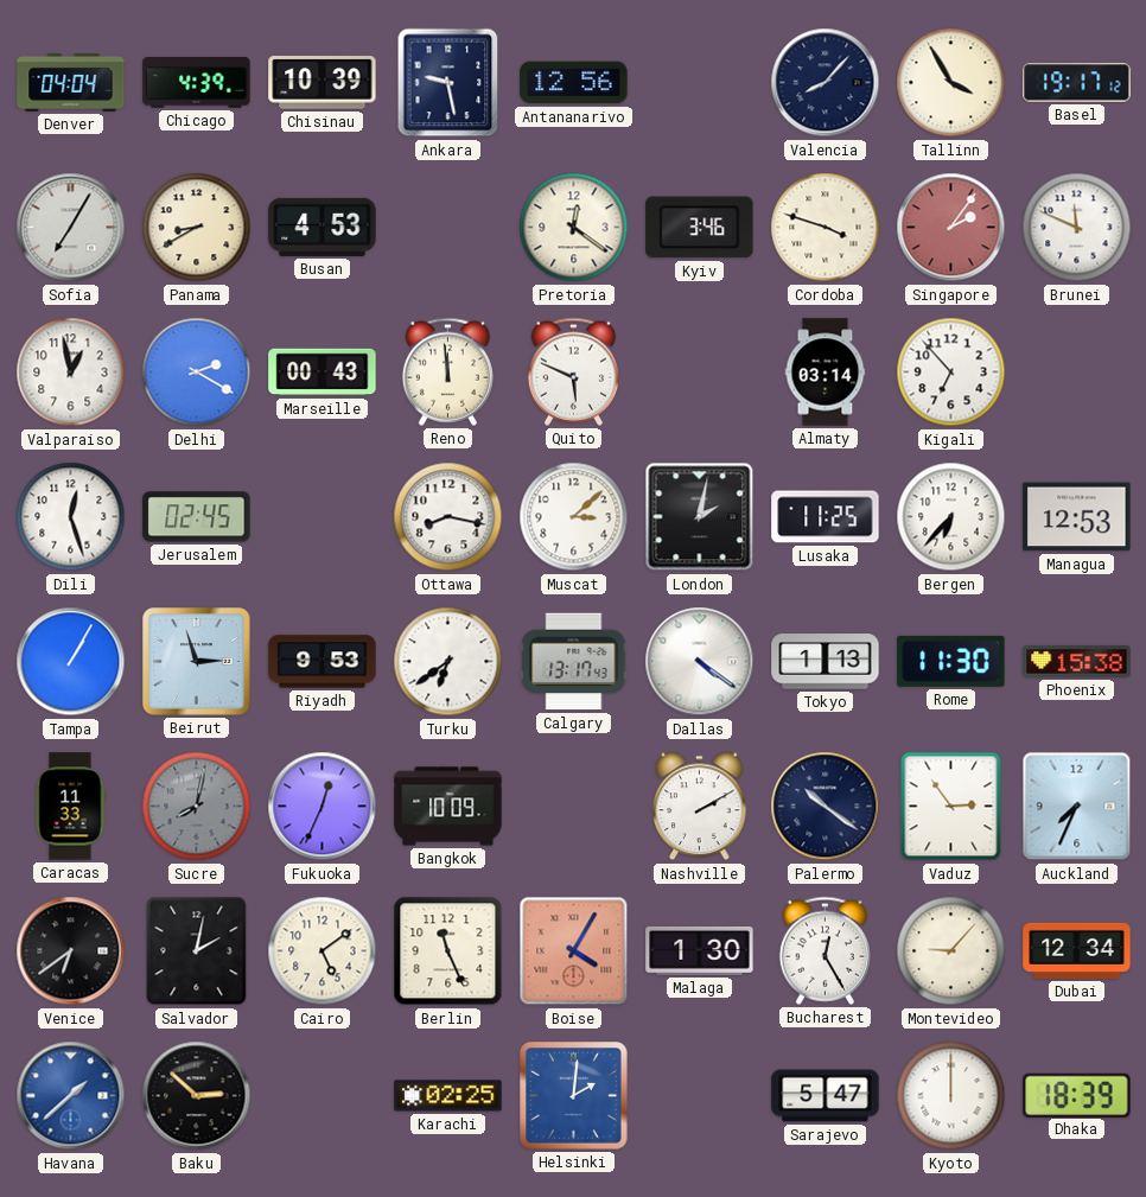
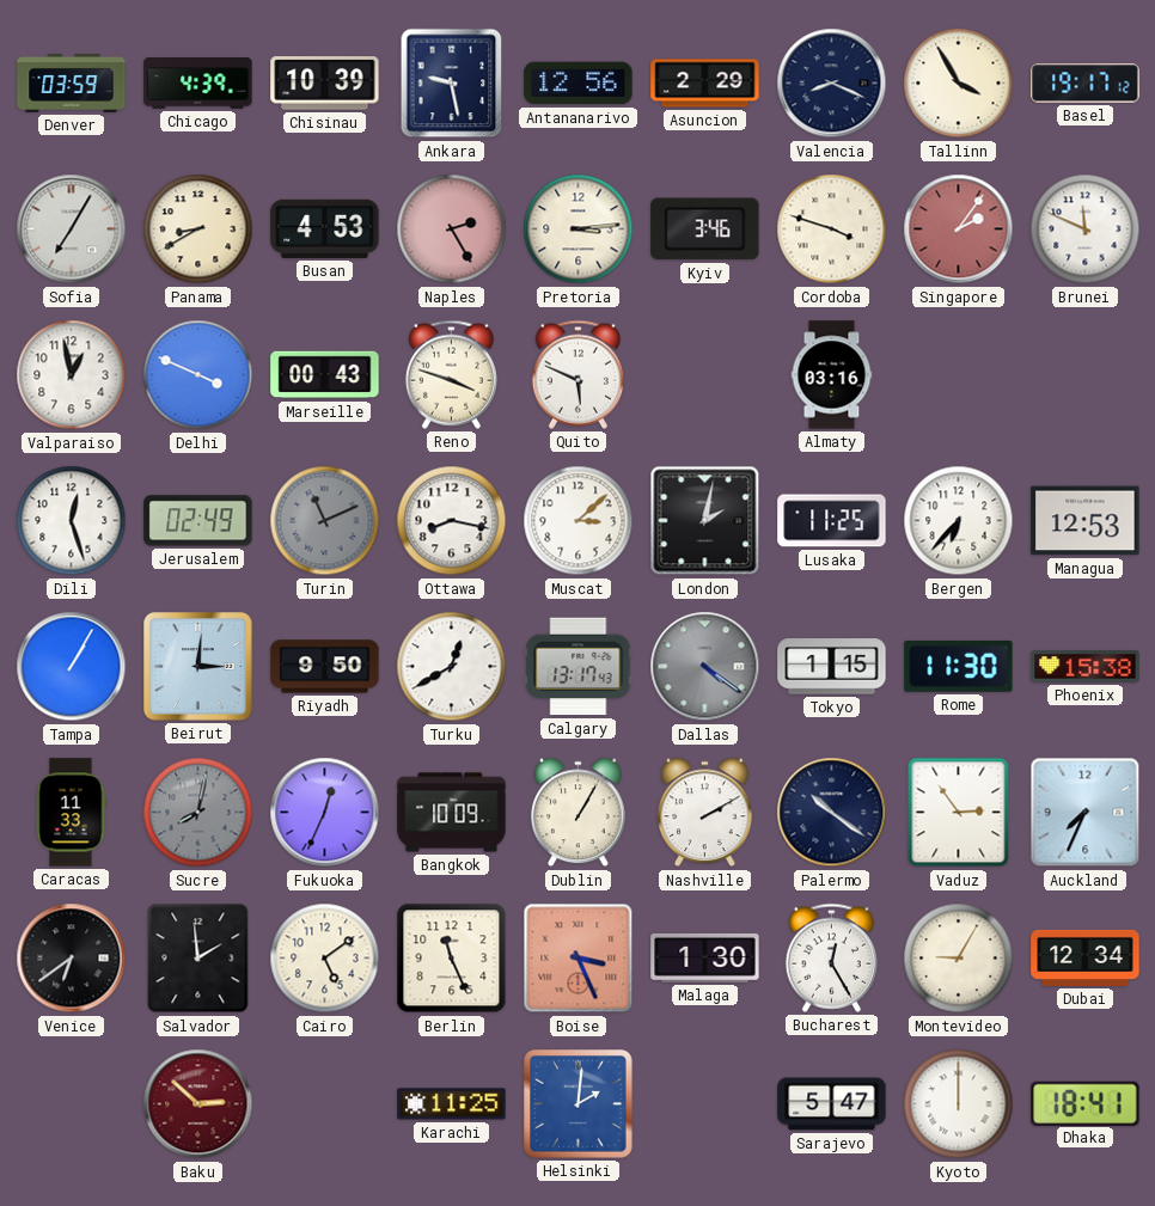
Denver: 04:04 -> 03:59 (72, 84)
Asuncion: none -> 2:29 (705, 84)
Valencia: 8:07 -> 8:19 (832, 84)
Naples: none -> 2:25 (452, 229)
Pretoria: 12:21 -> 3:14 (579, 229)
Delhi: 2:20 -> 3:49 (198, 375)
Reno: 11:59 -> 3:48 (451, 374)
Almaty: 03:14 -> 03:16 (832, 375)
Kigali: 6:53 -> none (951, 373)
Jerusalem: 02:45 -> 02:49 (198, 521)
Turin: none -> 11:11 (325, 521)
Beirut: 2:57 -> 3:01 (198, 667)
Riyadh: 9:53 -> 9:50 (325, 667)
Turku: 6:39 -> 12:40 (452, 667)
Dallas dial: white -> grey (705, 667)
Tokyo: 1:13 -> 1:15 (832, 667)
Dublin: none -> 1:05 (579, 813)
Salvador: 2:02 -> 1:59 (198, 959)
Boise: 4:05 -> 3:26 (579, 959)
Montevideo: 9:07 -> 9:05 (959, 959)
Havana: 1:38 -> none (71, 1096)
Baku dial: black -> burgundy (198, 1104)
Karachi: 02:25 -> 11:25 (452, 1104)
Dhaka: 18:39 -> 18:41 (1086, 1103)
